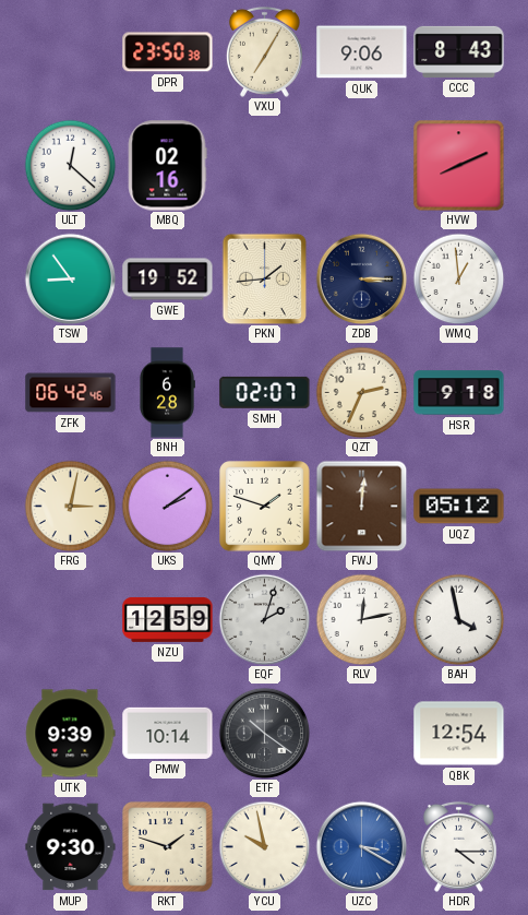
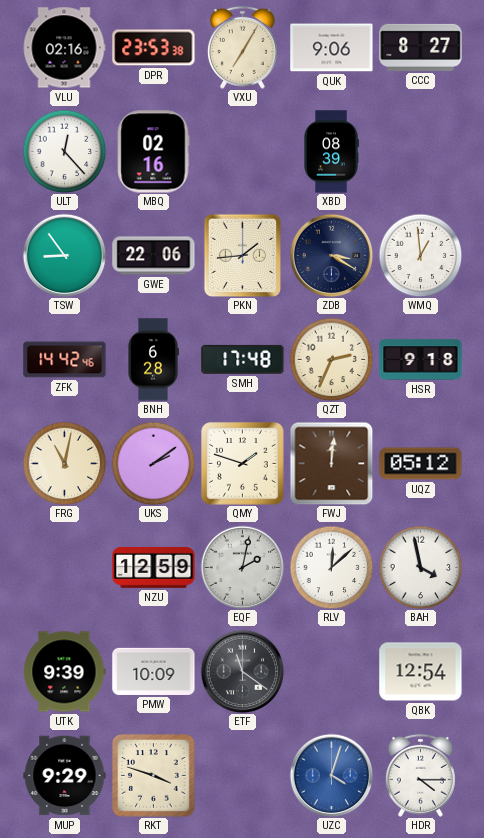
VLU: none -> 02:16 (64, 48)
DPR: 23:50 -> 23:53 (154, 48)
CCC: 8:43 -> 8:27 (421, 47)
ULT: 12:22 -> 12:23 (64, 151)
XBD: none -> 08:39 (331, 152)
HVW: 8:11 -> none (458, 165)
GWE: 19:52 -> 22:06 (154, 256)
ZDB: 3:15 -> 3:20 (331, 255)
ZFK: 06:42 -> 14:42 (65, 360)
SMH: 02:07 -> 17:48 (243, 359)
FRG: 3:02 -> 11:02 (64, 463)
EQF: 2:03 -> 2:02 (242, 567)
RLV: 12:13 -> 12:08 (331, 567)
PMW: 10:14 -> 10:09 (154, 671)
ETF: 10:21 -> 11:21 (242, 671)
MUP: 9:30 -> 9:29 (65, 776)
RKT: 1:48 -> 3:48 (154, 776)
YCU: 9:58 -> none (264, 846)
UZC: 3:20 -> 4:03 (331, 775)
